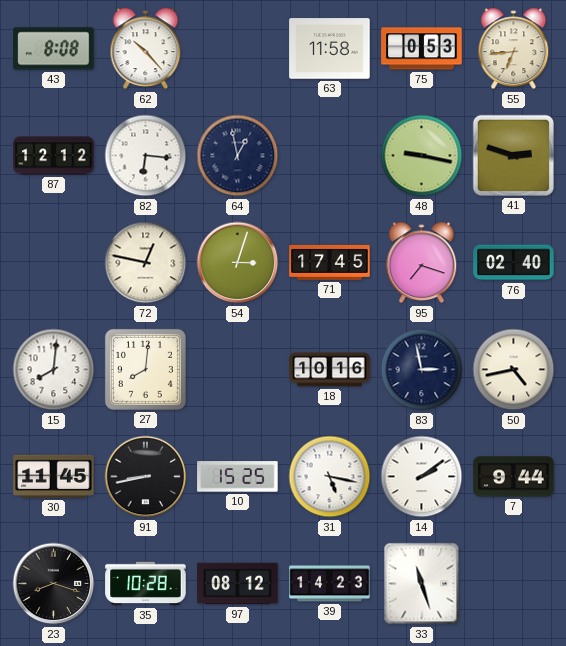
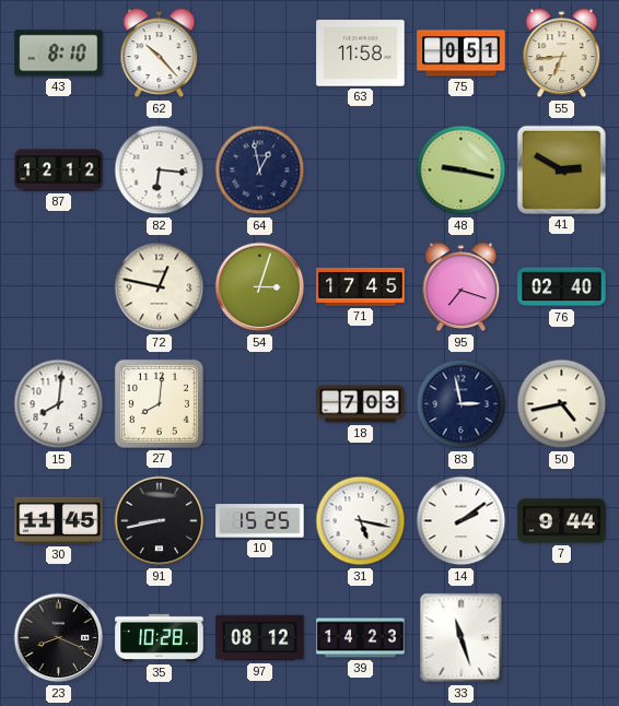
43: 8:08 -> 8:10 (59, 54)
75: 0:53 -> 0:51 (462, 54)
41: 2:48 -> 2:50 (561, 169)
18: 10:16 -> 7:03 (361, 404)
23: 8:18 -> 8:19 (59, 638)
